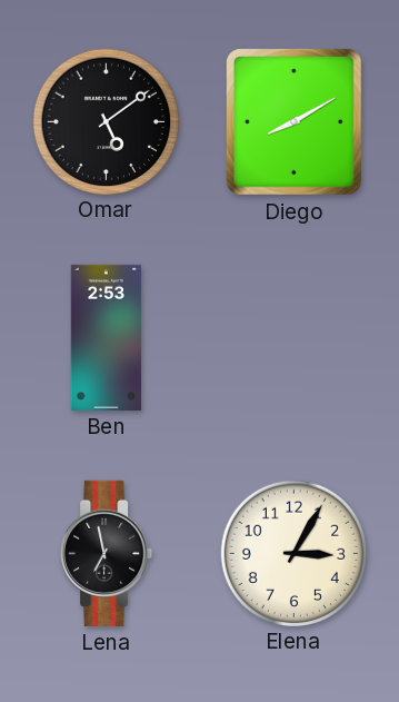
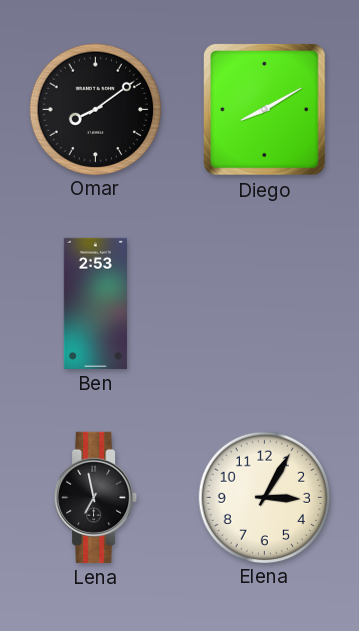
Omar: 5:09 -> 8:09 (95, 109)
